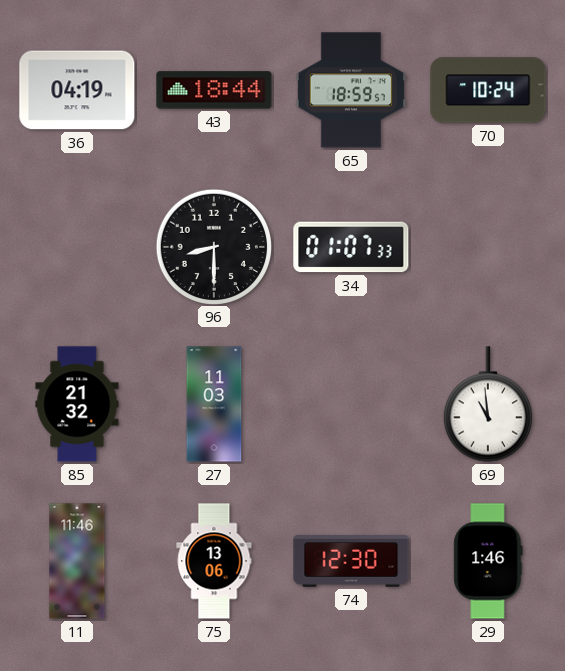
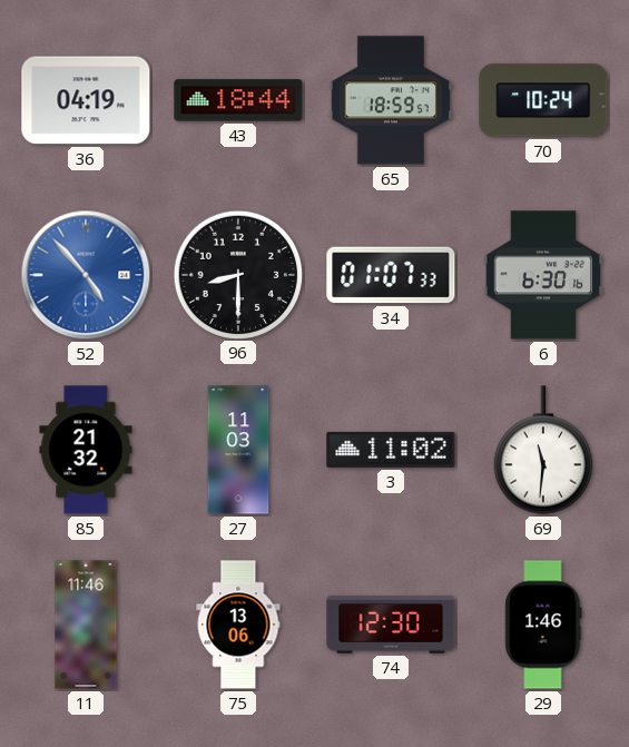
52: none -> 4:53 (86, 275)
6: none -> 6:30 (543, 275)
3: none -> 11:02 (391, 450)
69: 10:59 -> 11:31 (543, 450)
